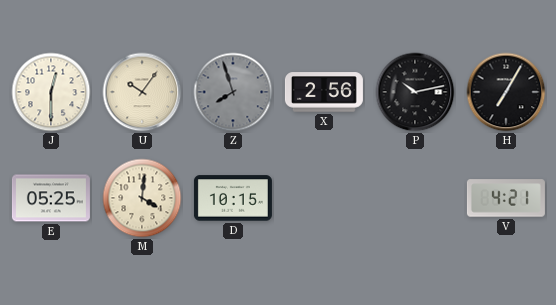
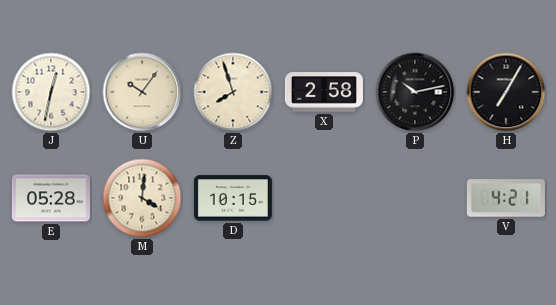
J: 12:30 -> 12:32 (51, 92)
Z dial: grey -> cream (233, 92)
X: 2:56 -> 2:58 (324, 92)
E: 05:25 -> 05:28 (51, 198)
